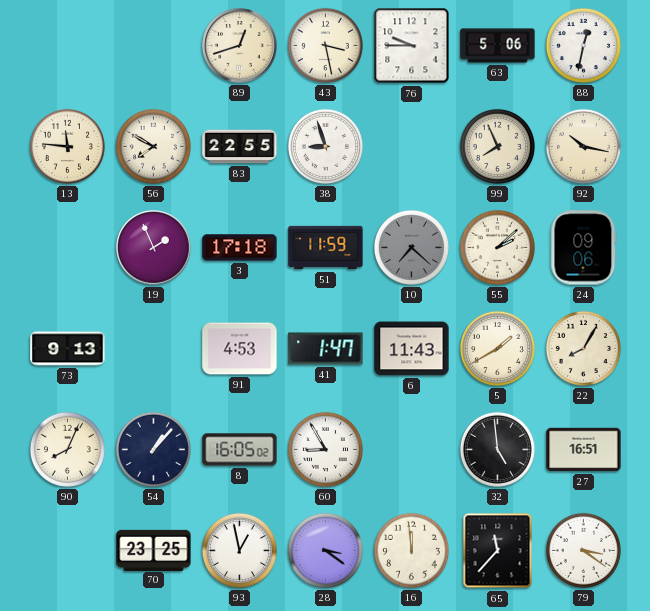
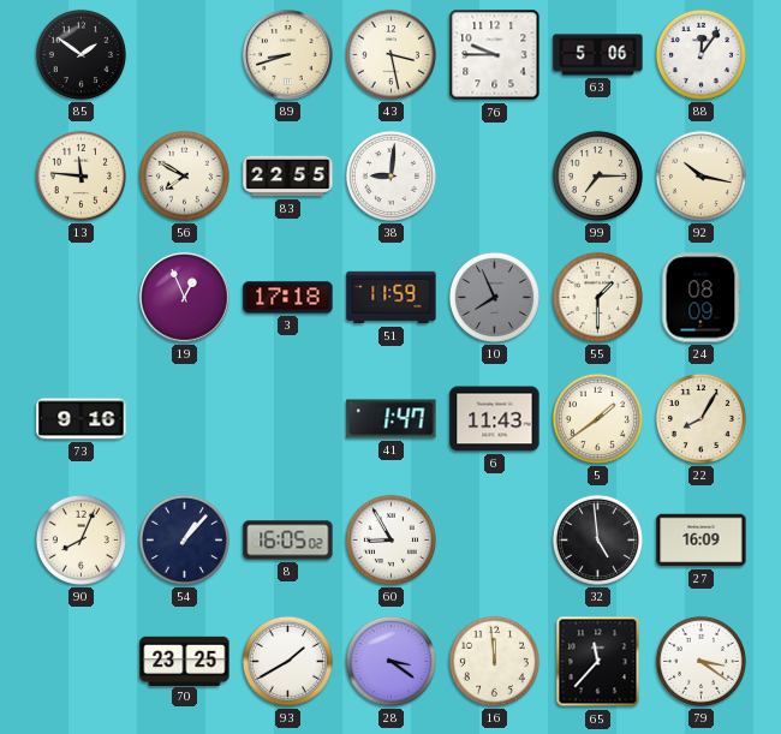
85: none -> 1:51 (81, 54)
89: 12:42 -> 8:42 (288, 55)
88: 12:32 -> 12:06 (700, 54)
38: 8:57 -> 9:01 (390, 175)
99: 7:56 -> 7:15 (597, 175)
19: 1:56 -> 12:56 (185, 298)
10: 7:22 -> 7:56 (494, 297)
55: 2:08 -> 1:30 (597, 297)
24: 09:06 -> 08:09 (700, 298)
73: 9:13 -> 9:16 (82, 419)
91: 4:53 -> none (240, 349)
5: 1:40 -> 1:39 (597, 418)
27: 16:51 -> 16:09 (702, 541)
93: 12:58 -> 1:40 (287, 661)
